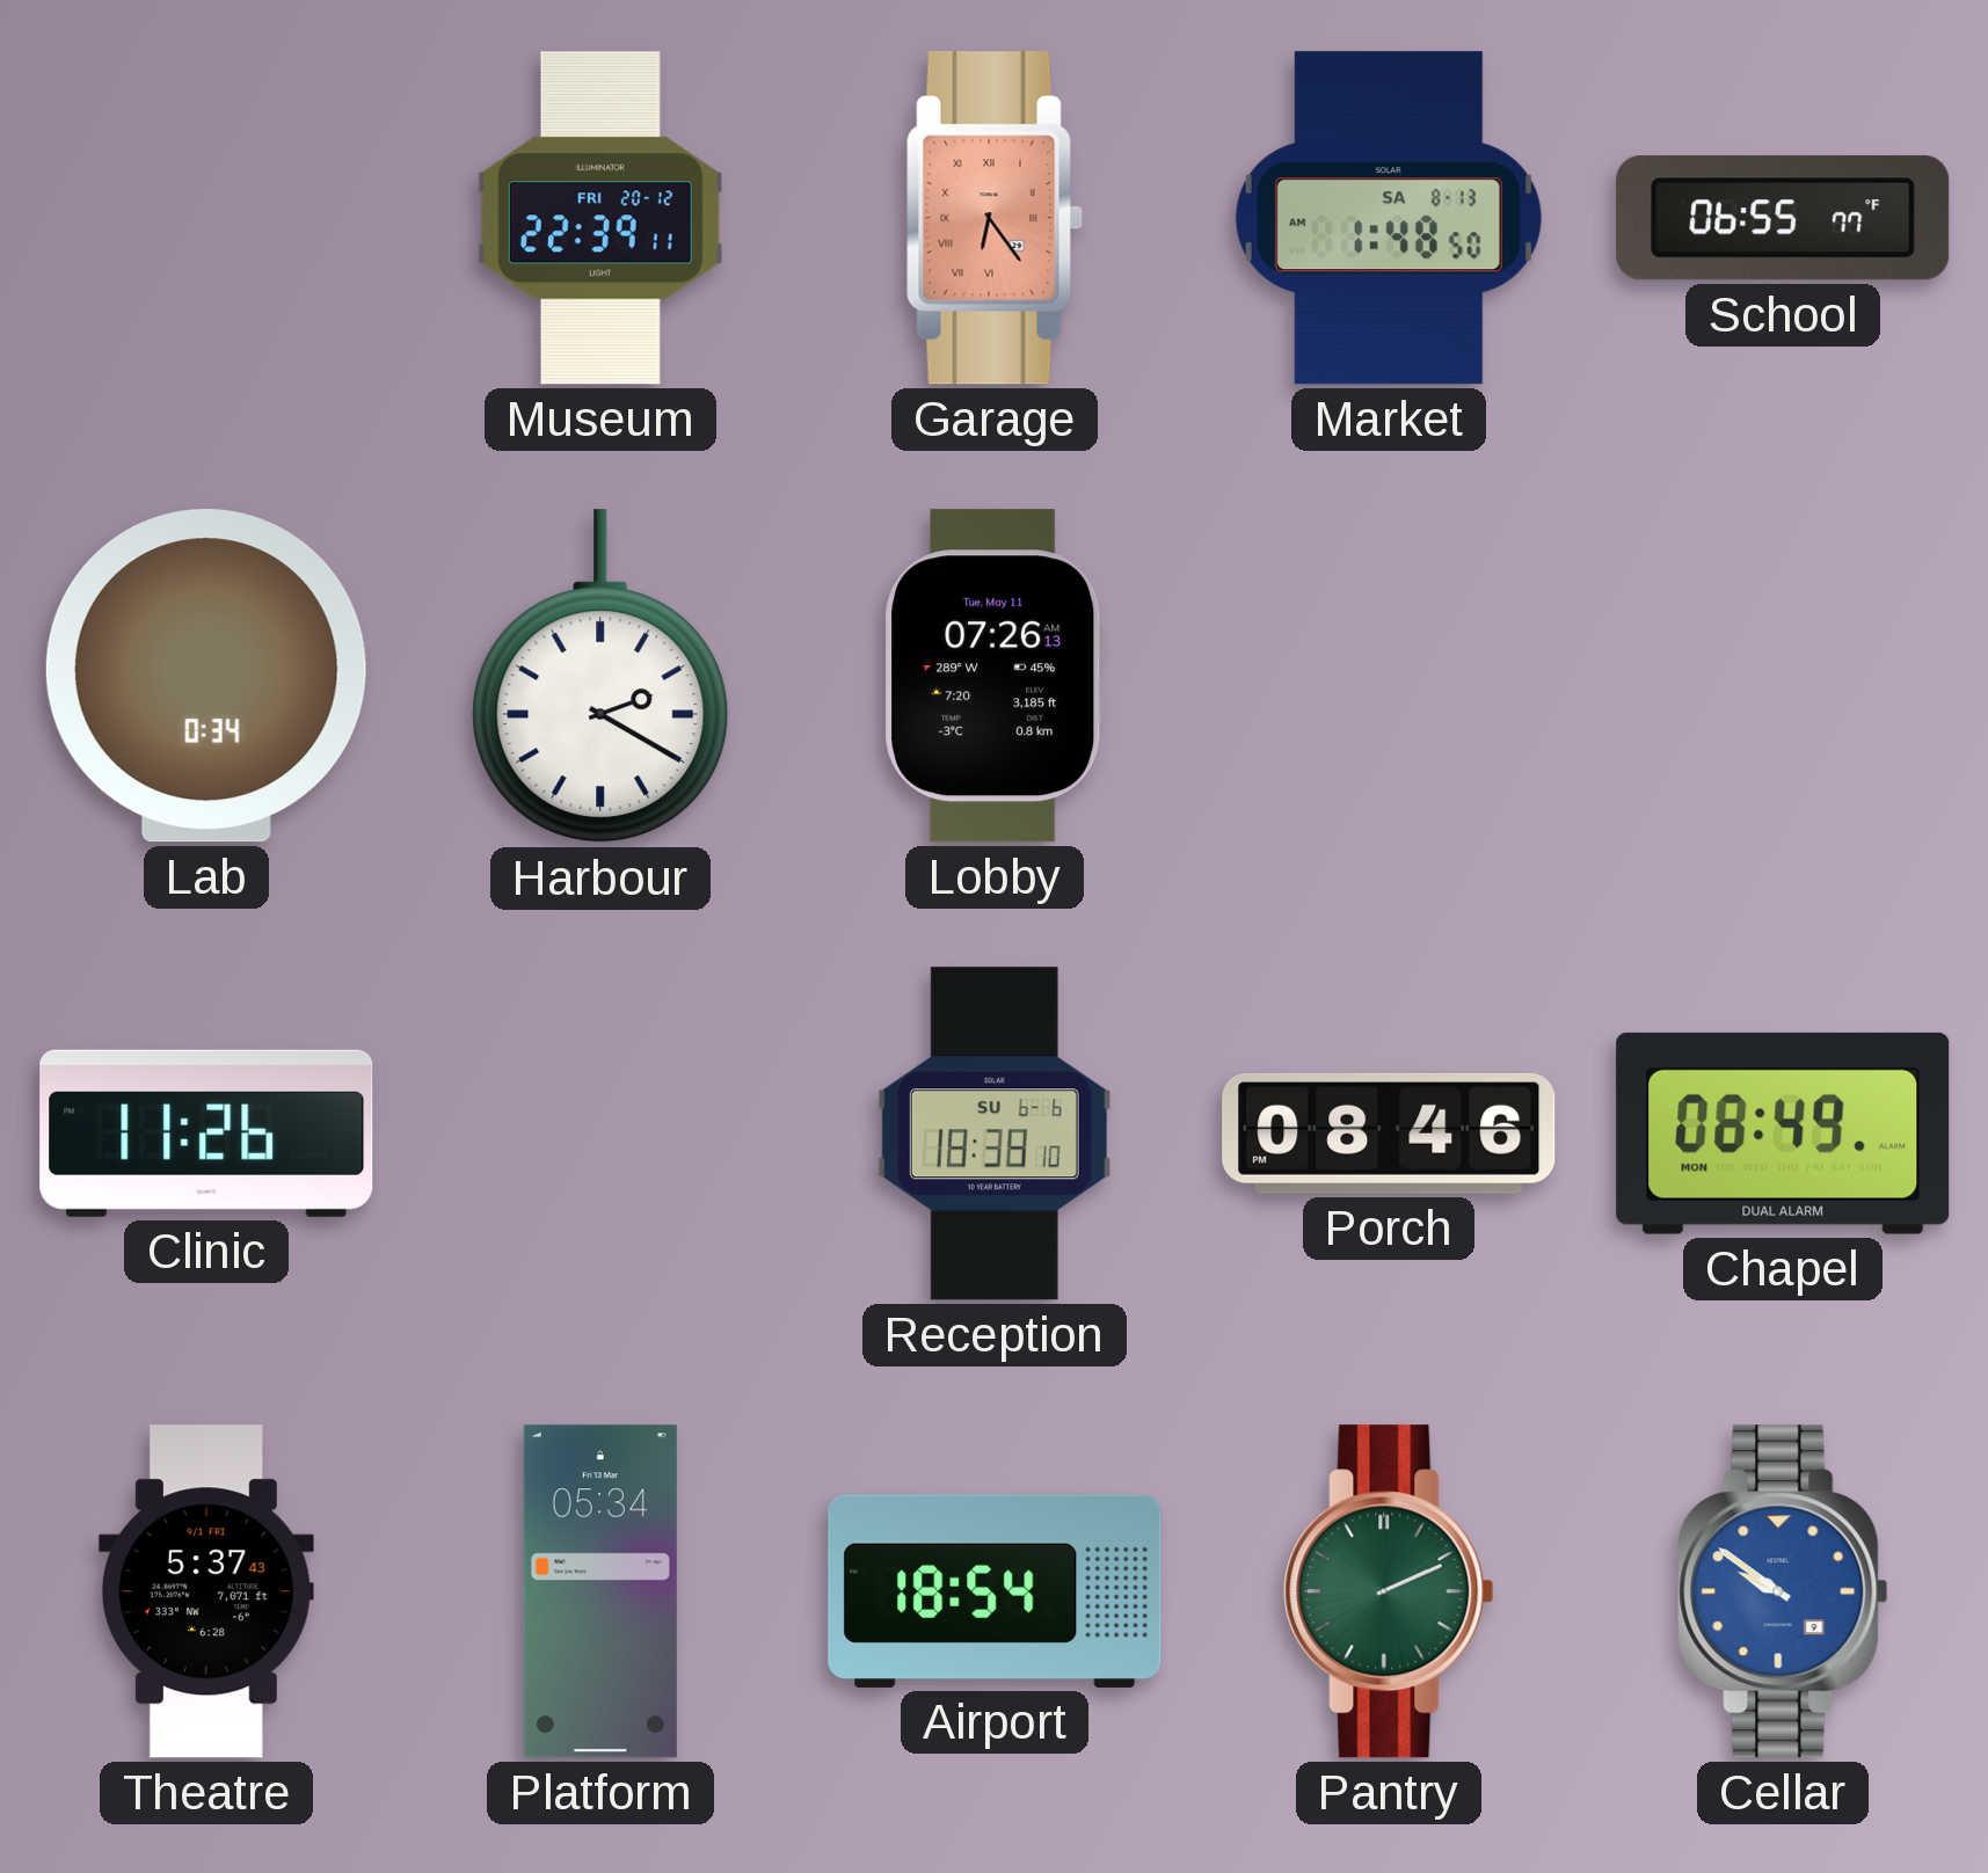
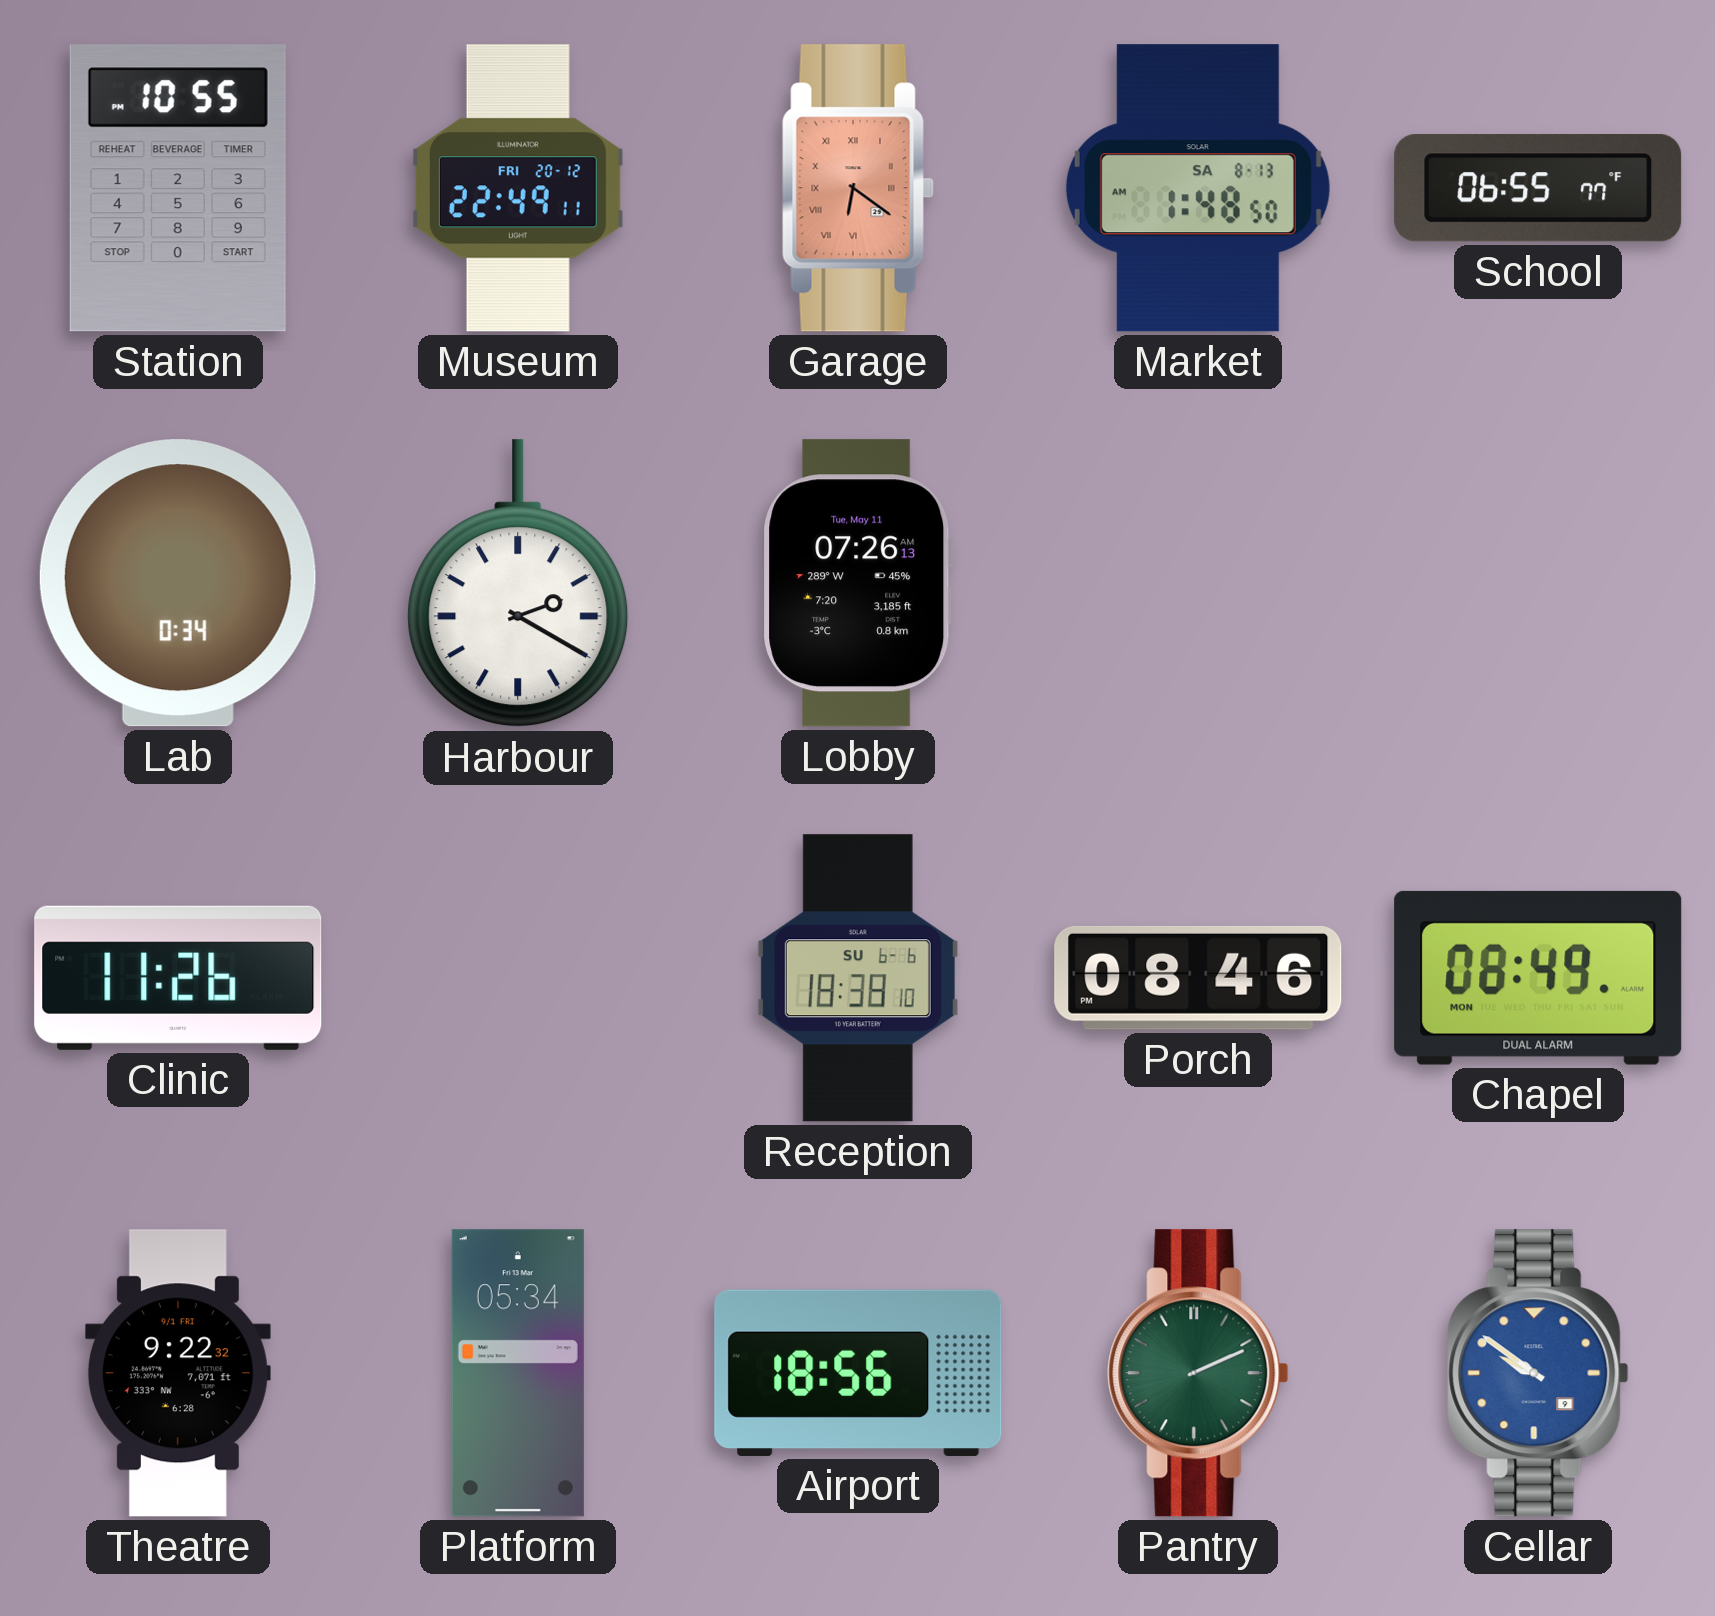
Station: none -> 10:55 (178, 188)
Museum: 22:39 -> 22:49 (518, 188)
Garage: 6:24 -> 6:21 (858, 188)
Theatre: 5:37 -> 9:22 (178, 1373)
Airport: 18:54 -> 18:56 (858, 1373)
